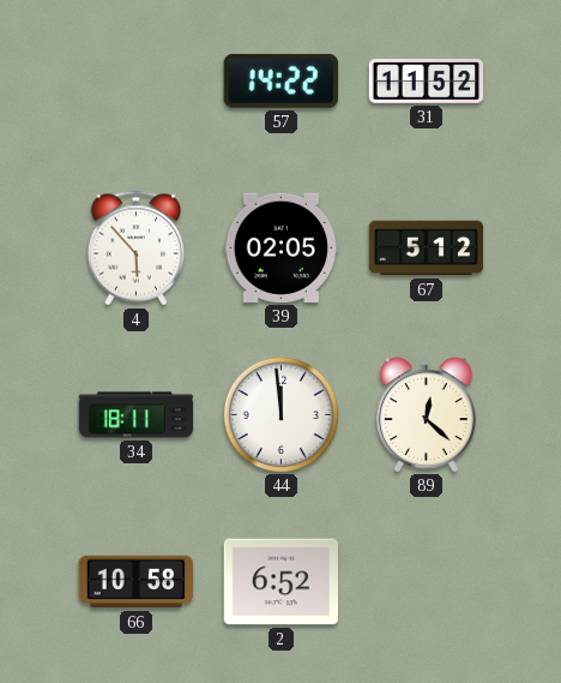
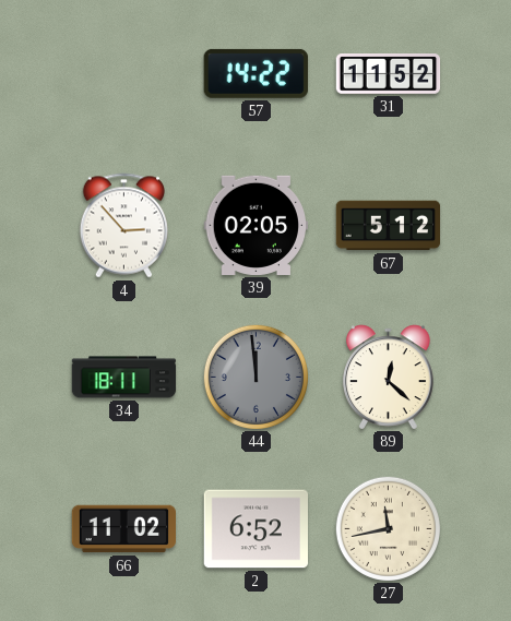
4: 5:53 -> 2:53 (123, 226)
44 dial: white -> grey (255, 377)
66: 10:58 -> 11:02 (123, 529)
27: none -> 11:43 (388, 528)
